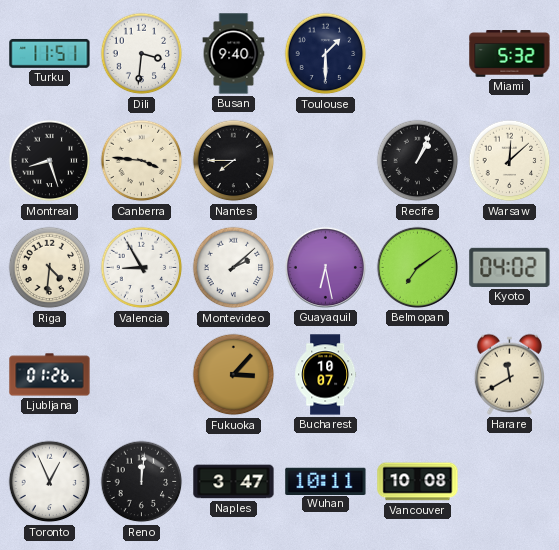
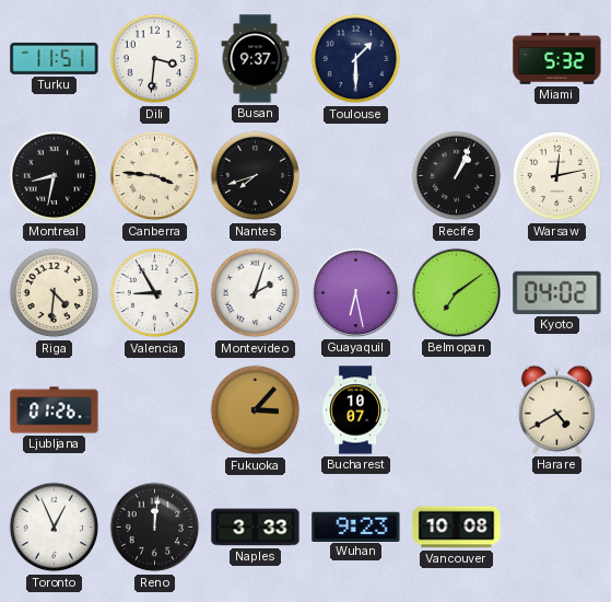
Busan: 9:40 -> 9:37 (256, 59)
Montreal: 8:27 -> 8:32 (55, 176)
Nantes: 7:45 -> 7:42 (256, 176)
Warsaw: 12:08 -> 12:13 (557, 176)
Montevideo: 2:08 -> 2:03 (256, 293)
Harare: 11:40 -> 4:40 (556, 409)
Naples: 3:47 -> 3:33 (256, 528)
Wuhan: 10:11 -> 9:23 (356, 526)
